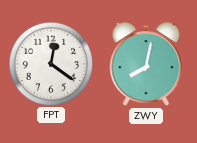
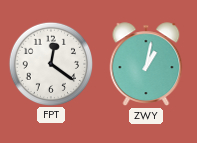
ZWY: 8:02 -> 1:02 (146, 64)
